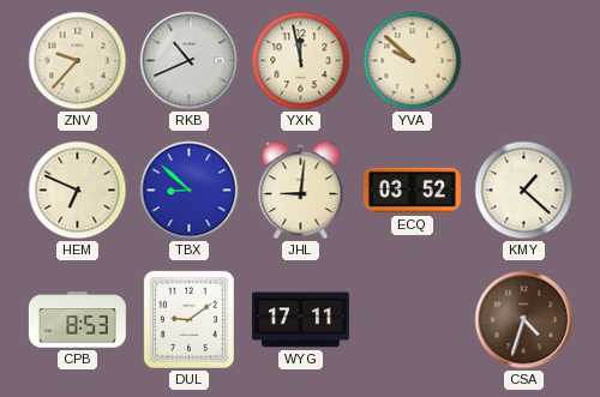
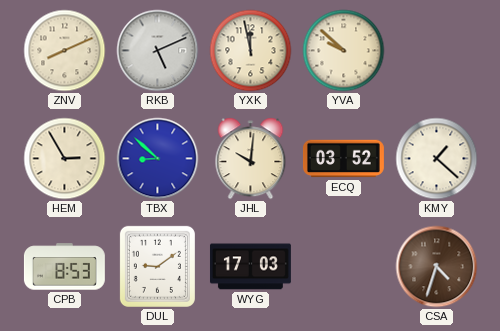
ZNV: 9:37 -> 8:11 (65, 51)
RKB: 10:41 -> 5:11 (158, 51)
HEM: 6:49 -> 2:55 (65, 159)
JHL: 9:01 -> 10:01 (251, 159)
WYG: 17:11 -> 17:03 (250, 267)
